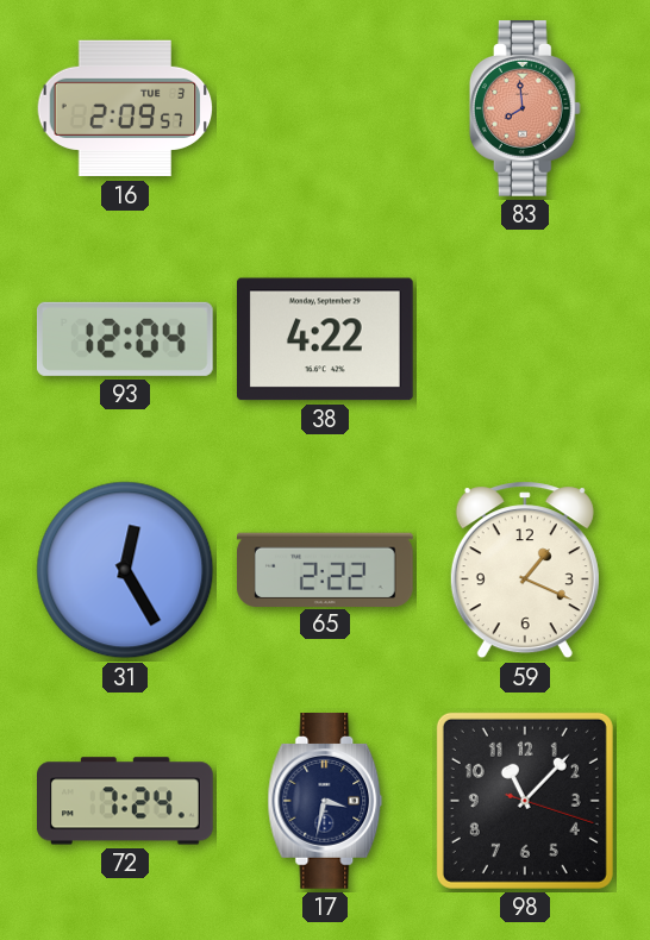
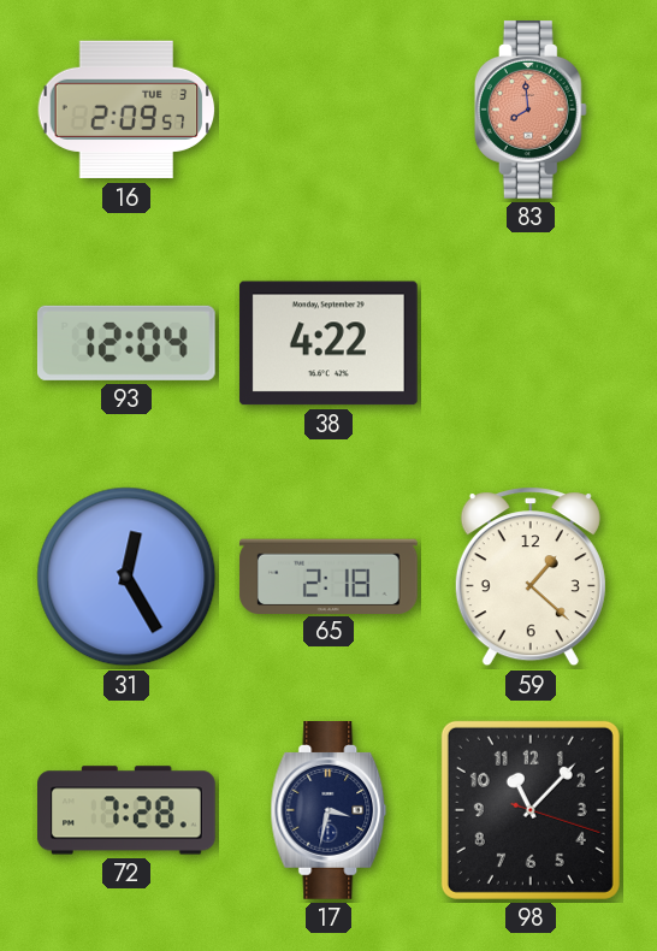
65: 2:22 -> 2:18 (328, 575)
59: 1:19 -> 1:22 (531, 577)
72: 7:24 -> 7:28 (128, 810)
